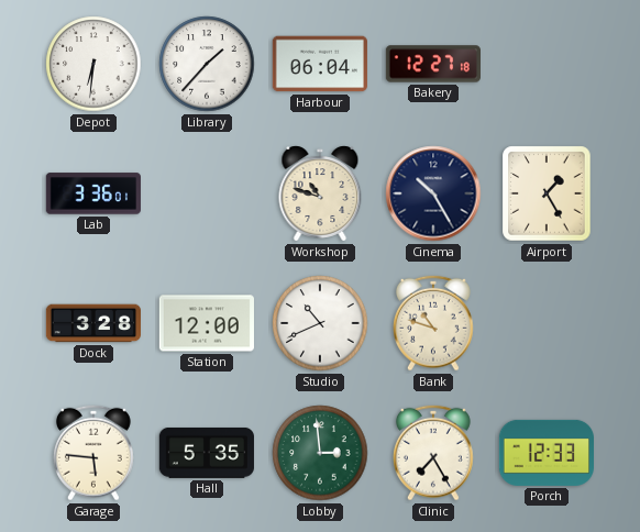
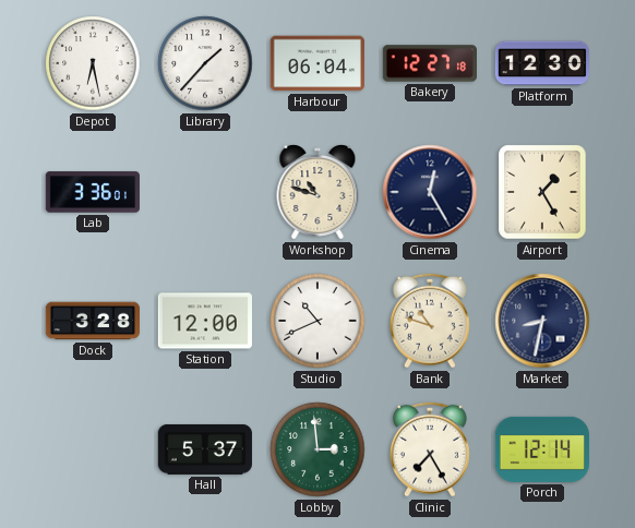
Depot: 6:31 -> 6:28 (93, 63)
Platform: none -> 12:30 (541, 63)
Cinema: 10:25 -> 12:25 (430, 192)
Market: none -> 8:32 (542, 321)
Garage: 5:46 -> none (93, 453)
Hall: 5:35 -> 5:37 (205, 449)
Porch: 12:33 -> 12:14 (541, 449)
